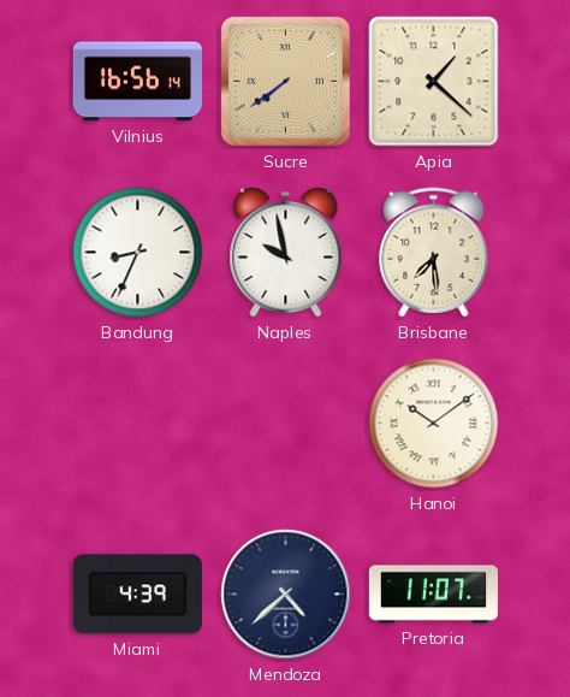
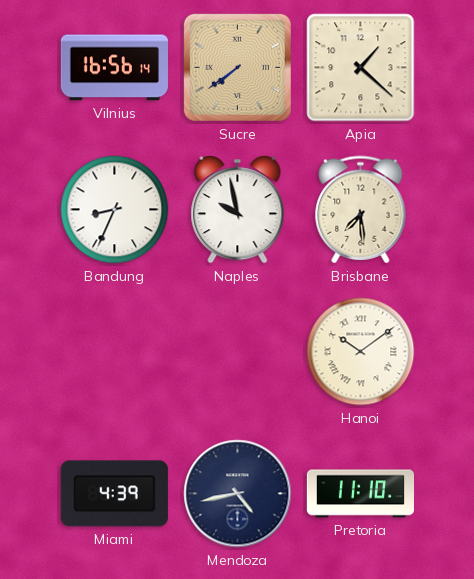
Mendoza: 4:38 -> 4:43 (238, 494)
Pretoria: 11:07 -> 11:10 (360, 494)
